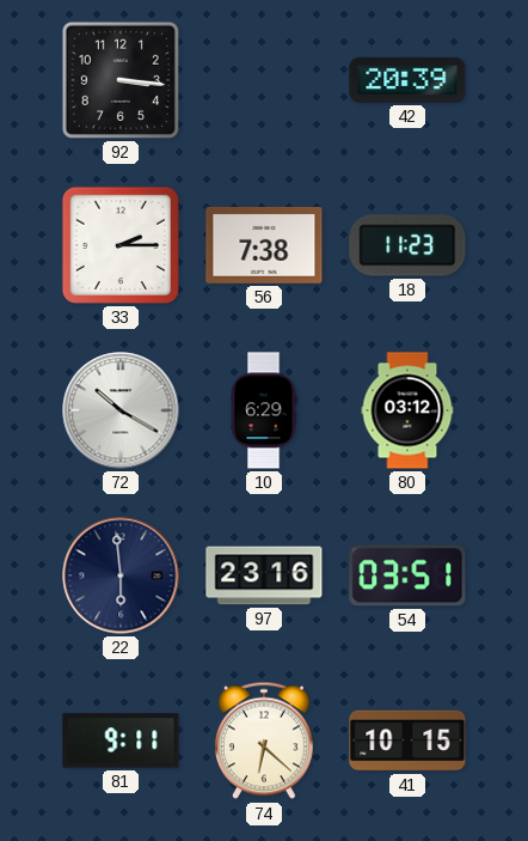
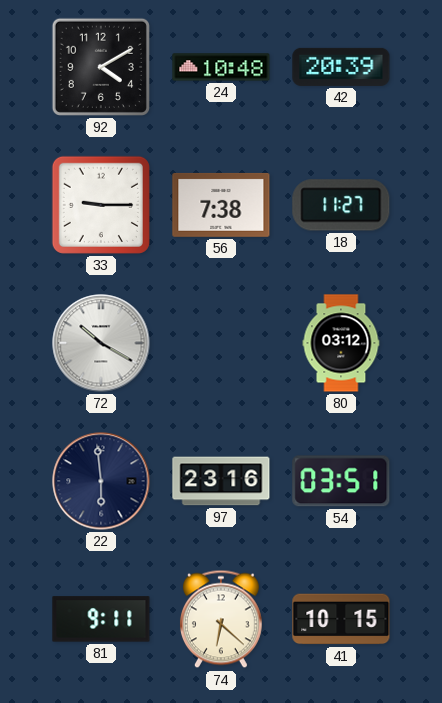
92: 3:16 -> 4:10 (101, 67)
24: none -> 10:48 (221, 67)
33: 2:15 -> 9:15 (101, 205)
18: 11:23 -> 11:27 (341, 205)
10: 6:29 -> none (264, 410)
